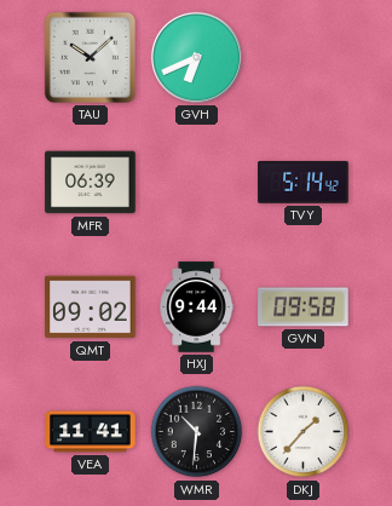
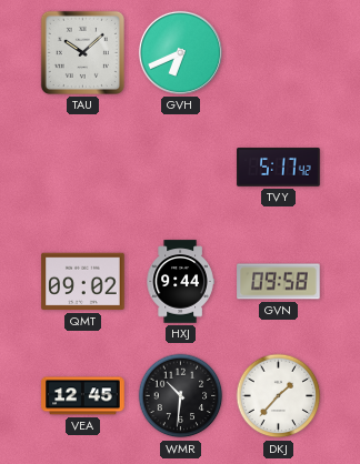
MFR: 06:39 -> none (91, 183)
TVY: 5:14 -> 5:17 (279, 168)
VEA: 11:41 -> 12:45 (83, 396)
